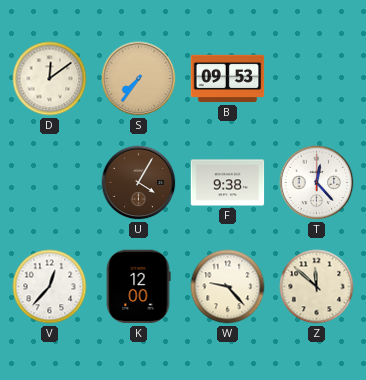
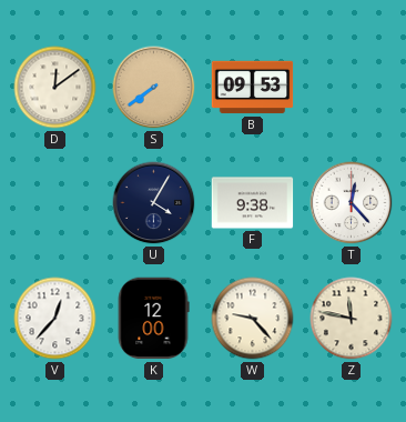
S: 7:36 -> 7:39 (154, 88)
U dial: brown -> navy (154, 203)
Z: 11:52 -> 11:47 (352, 319)
